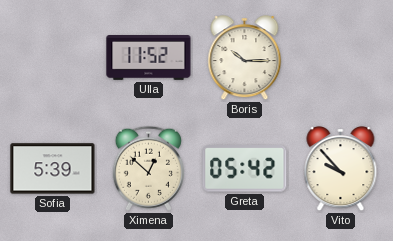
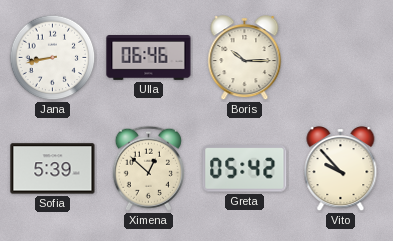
Jana: none -> 8:43 (53, 58)
Ulla: 11:52 -> 06:46 (149, 58)
